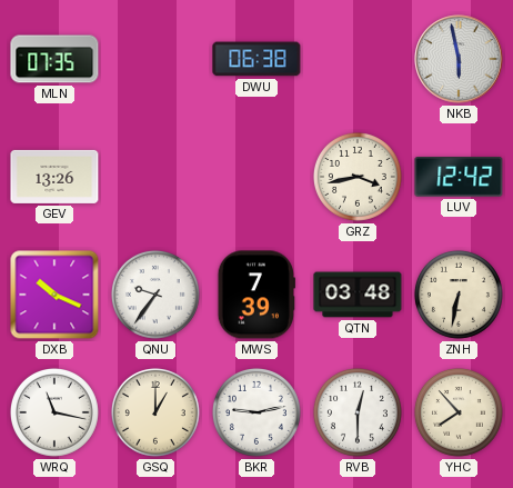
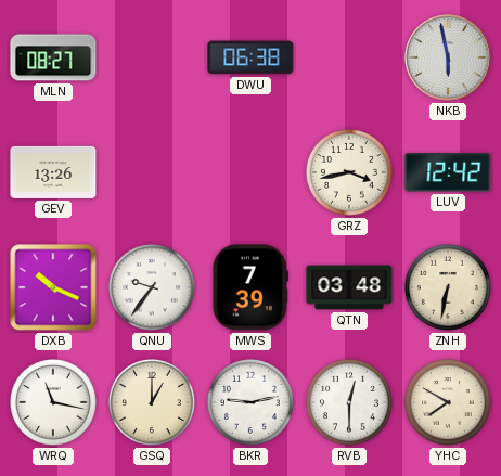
MLN: 07:35 -> 08:27 (53, 57)
YHC: 7:53 -> 7:50 (448, 402)
